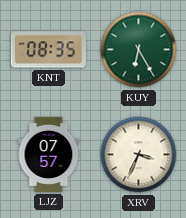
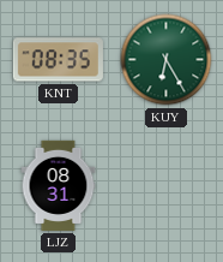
LJZ: 07:57 -> 08:31 (59, 185)
XRV: 3:34 -> none (139, 155)
